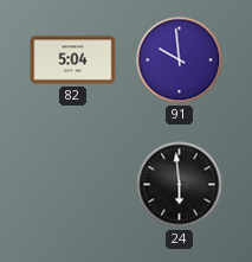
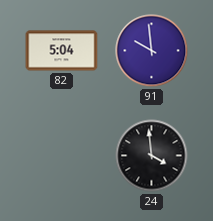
24: 5:59 -> 3:59 (152, 156)
